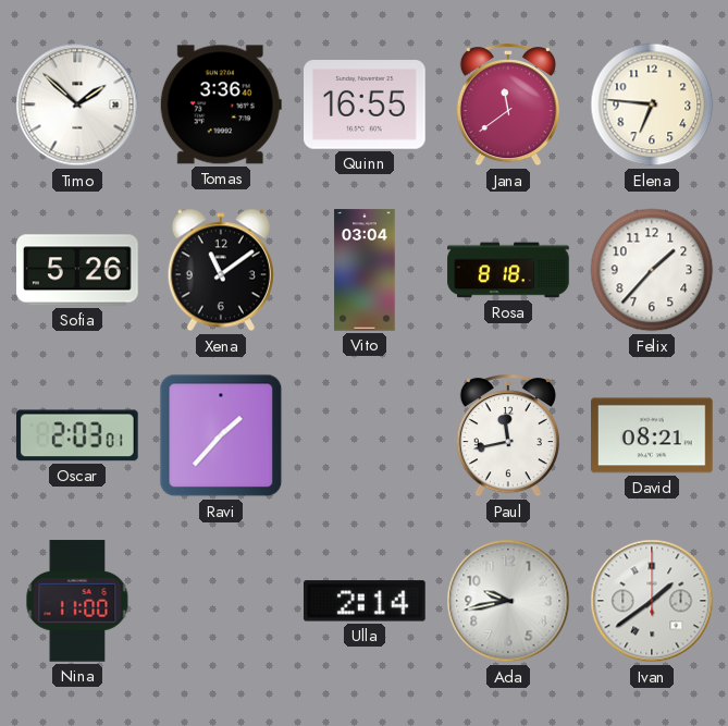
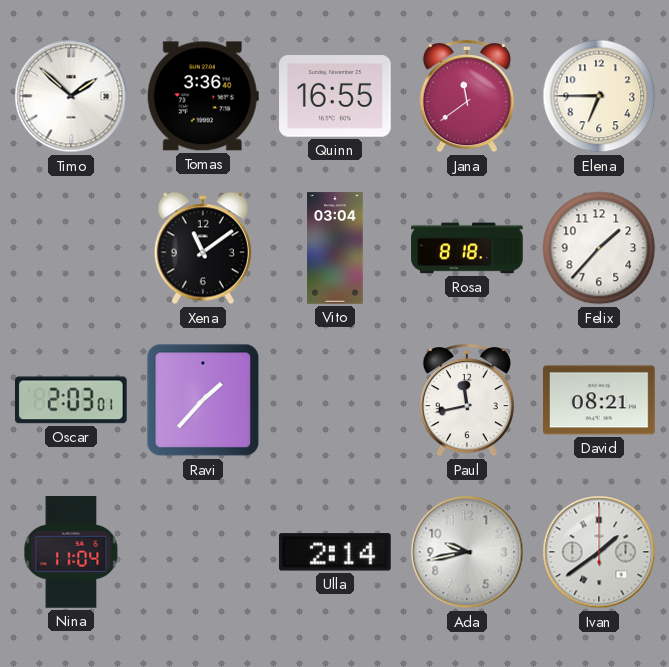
Elena: 6:46 -> 6:45 (599, 96)
Sofia: 5:26 -> none (77, 270)
Nina: 11:00 -> 11:04 (71, 552)
